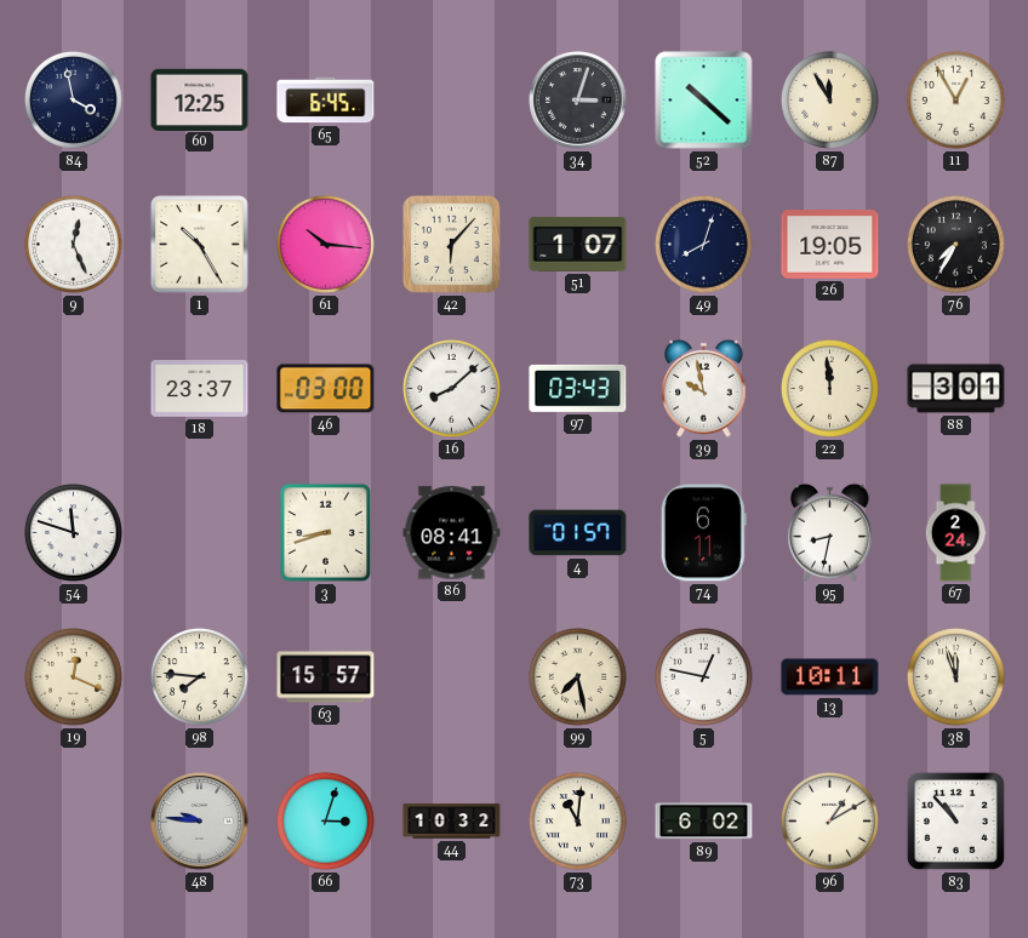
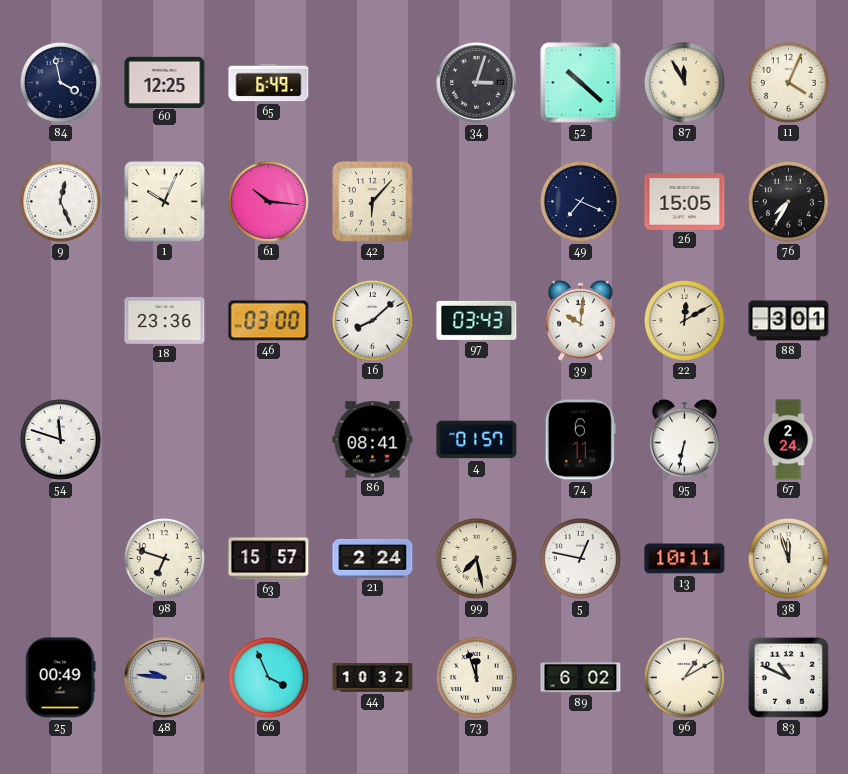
65: 6:45 -> 6:49 (269, 83)
11: 12:55 -> 4:04 (788, 82)
1: 10:25 -> 10:04 (165, 202)
51: 1:07 -> none (578, 244)
49: 8:03 -> 7:19 (580, 201)
26: 19:05 -> 15:05 (685, 202)
18: 23:37 -> 23:36 (165, 321)
39: 9:58 -> 10:01 (581, 320)
22: 11:59 -> 12:10 (684, 320)
3: 8:42 -> none (325, 532)
95: 8:32 -> 6:32 (685, 439)
19: 12:19 -> none (73, 676)
98: 7:46 -> 6:48 (164, 558)
21: none -> 2:24 (373, 558)
25: none -> 00:49 (60, 678)
66: 3:03 -> 3:56 (268, 677)
73: 11:01 -> 11:57 (476, 677)
83: 10:53 -> 10:49 (788, 677)
